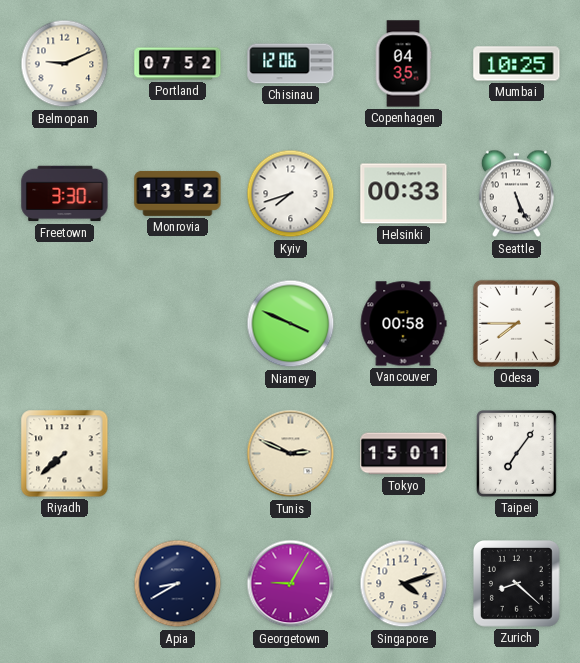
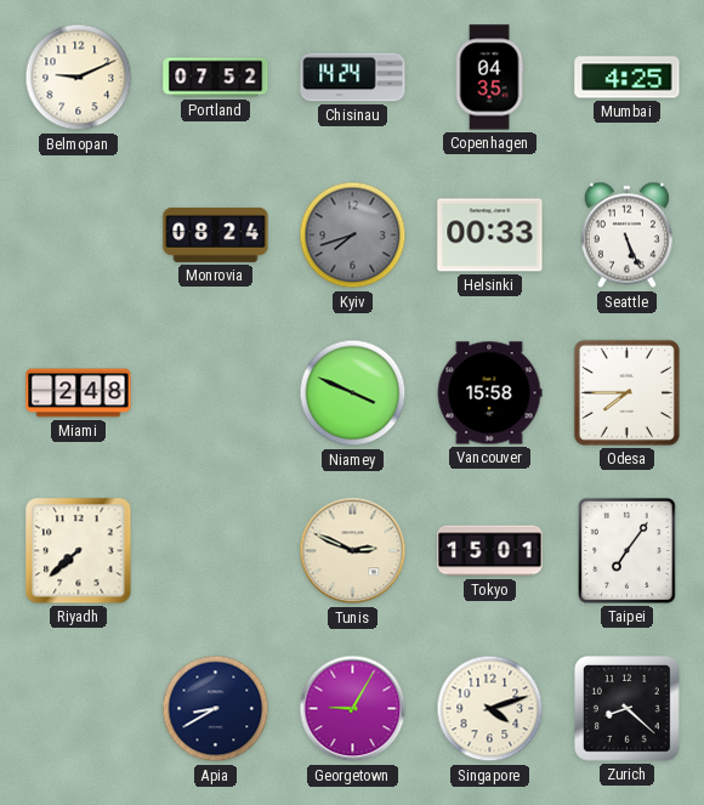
Chisinau: 12:06 -> 14:24 (353, 78)
Mumbai: 10:25 -> 4:25 (628, 78)
Freetown: 3:30 -> none (65, 194)
Monrovia: 13:52 -> 08:24 (216, 234)
Kyiv dial: white -> grey (353, 236)
Miami: none -> 2:48 (79, 393)
Vancouver: 00:58 -> 15:58 (489, 393)
